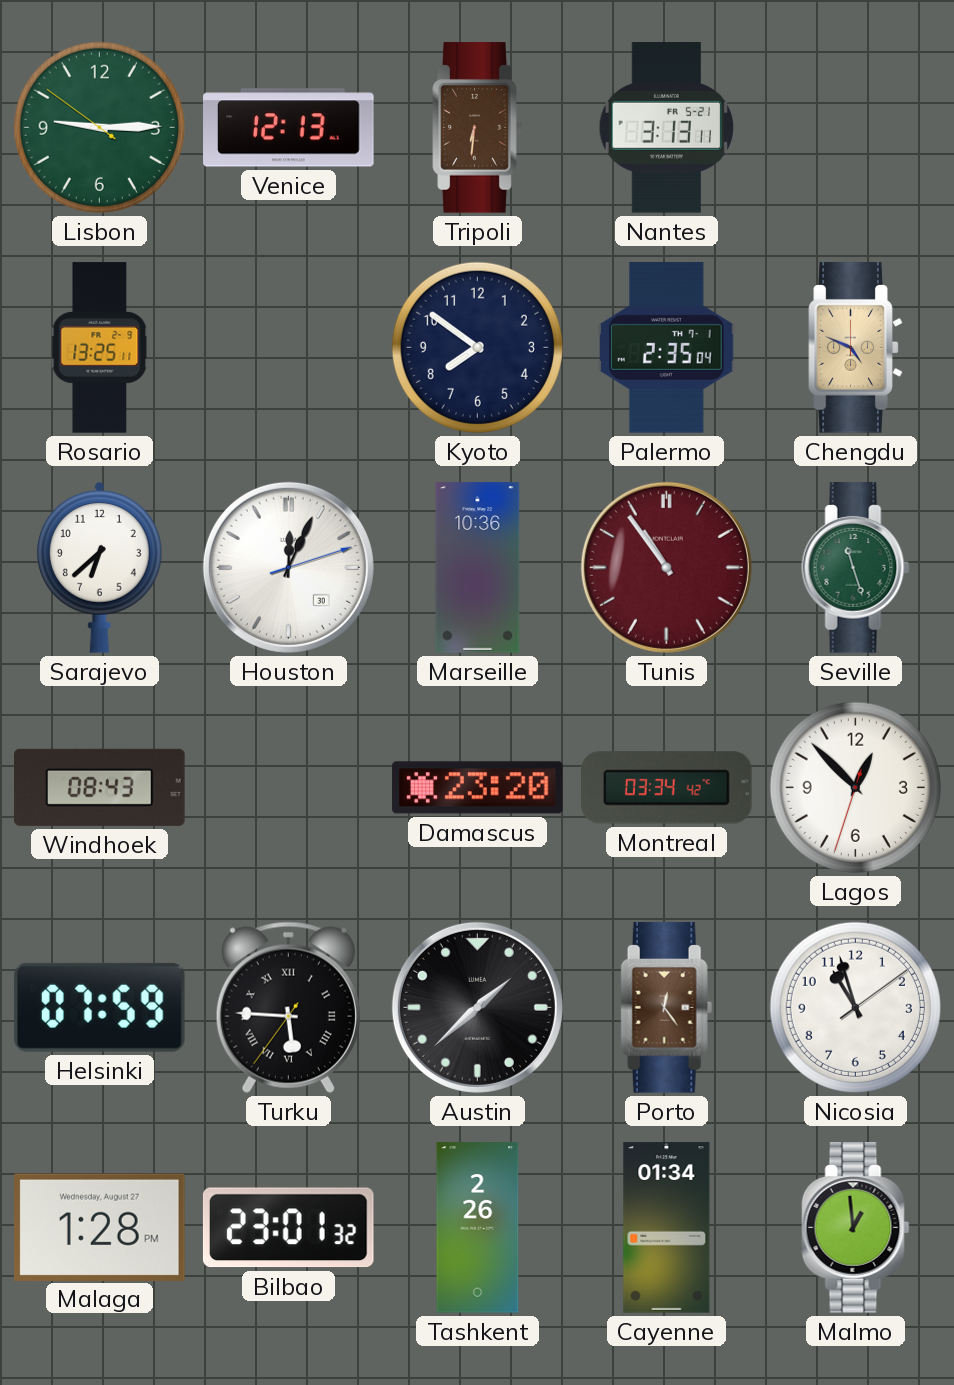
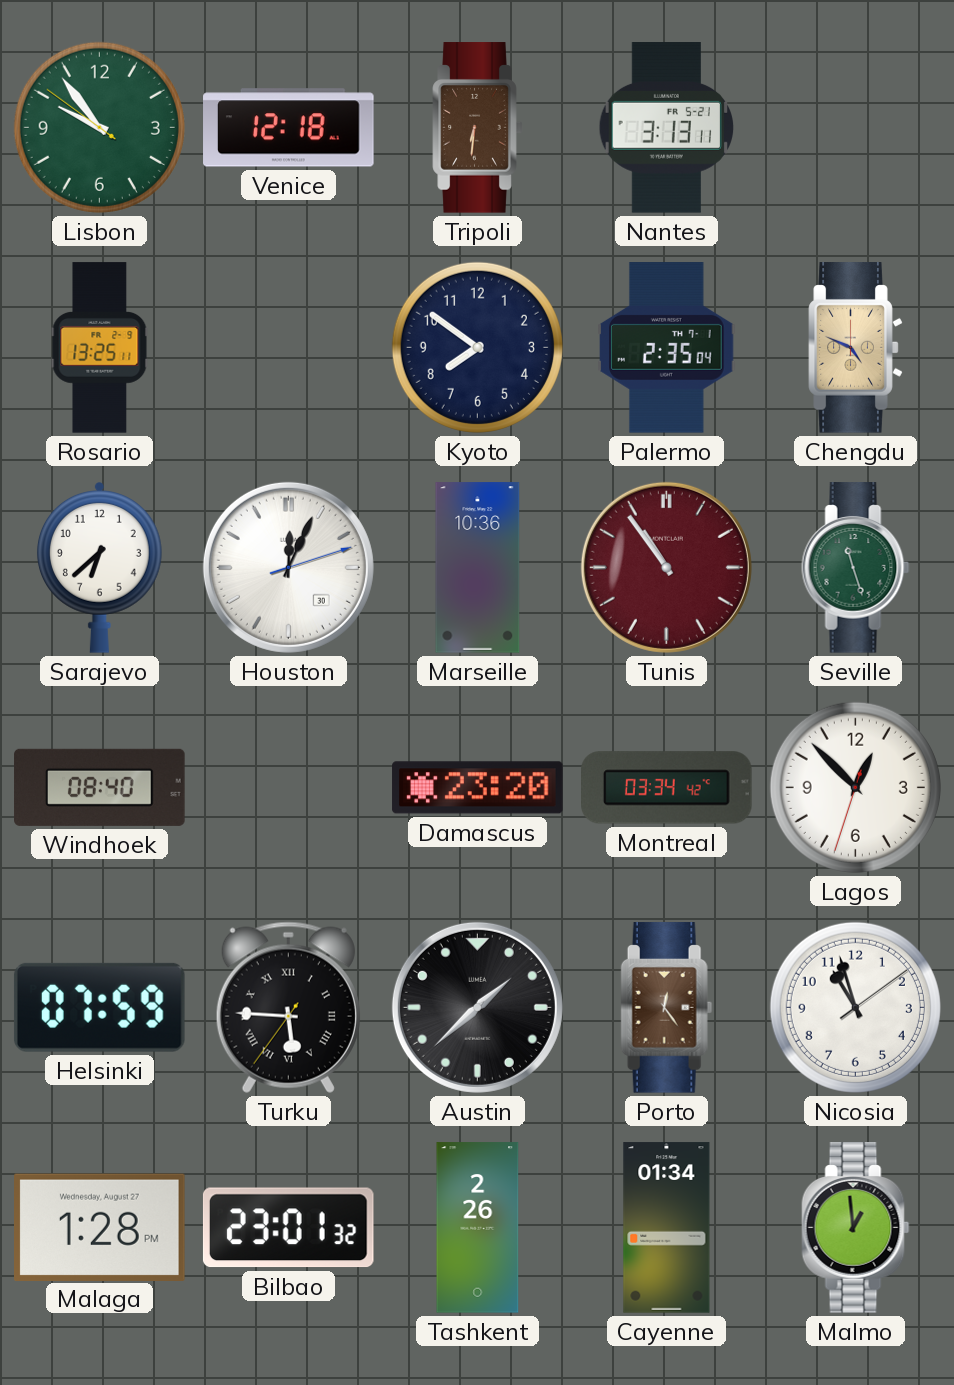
Lisbon: 9:14 -> 9:53 (99, 127)
Venice: 12:13 -> 12:18 (289, 128)
Windhoek: 08:43 -> 08:40 (100, 787)
